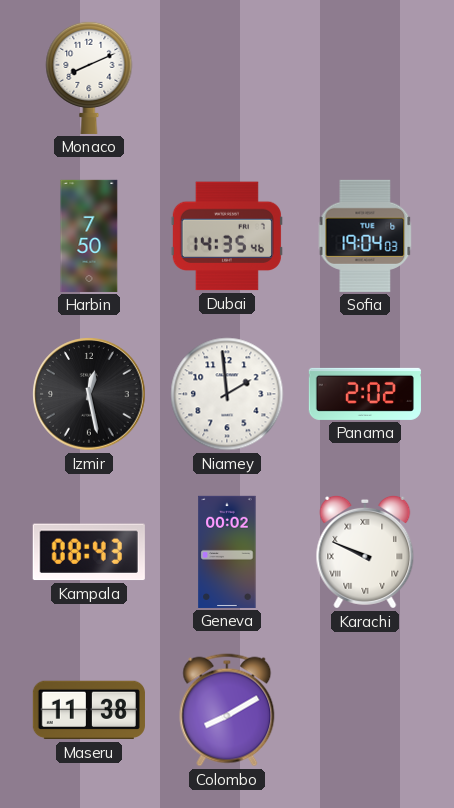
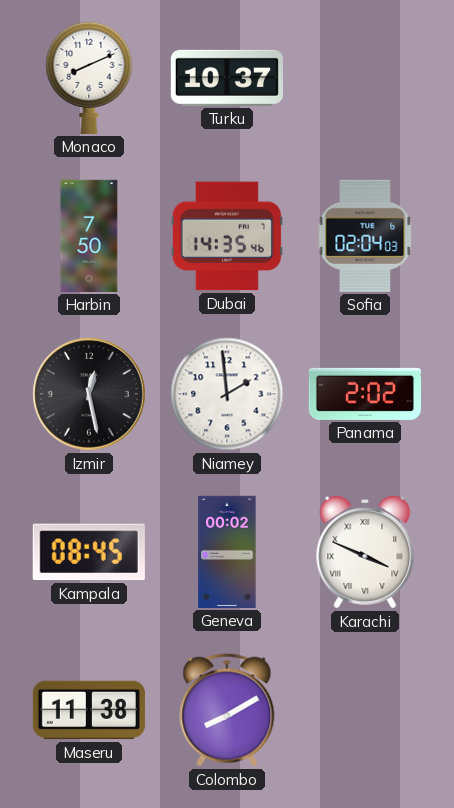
Turku: none -> 10:37 (227, 78)
Sofia: 19:04 -> 02:04 (365, 236)
Kampala: 08:43 -> 08:45 (89, 552)
Karachi: 9:49 -> 3:49 (365, 552)
